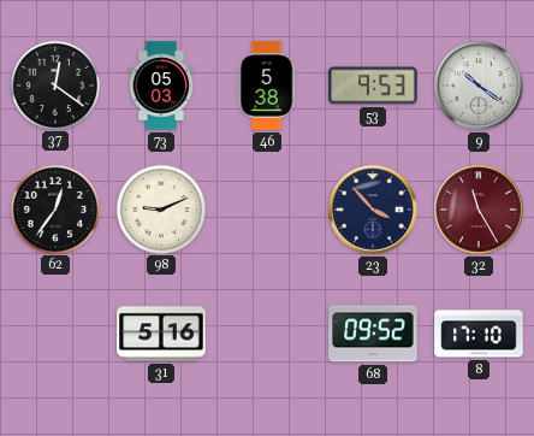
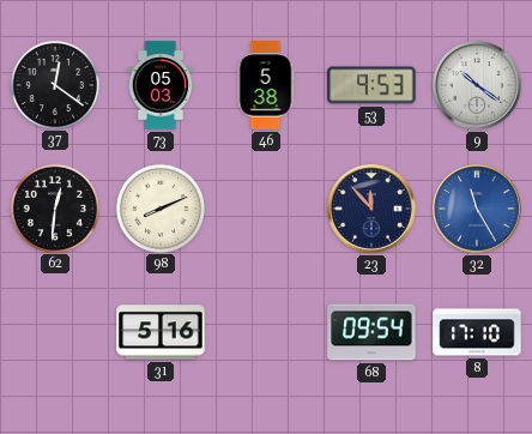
62: 12:36 -> 12:31 (54, 207)
98: 9:11 -> 8:11 (159, 207)
23: 3:53 -> 11:53 (373, 210)
32 dial: burgundy -> blue (478, 210)
68: 09:52 -> 09:54 (371, 332)
